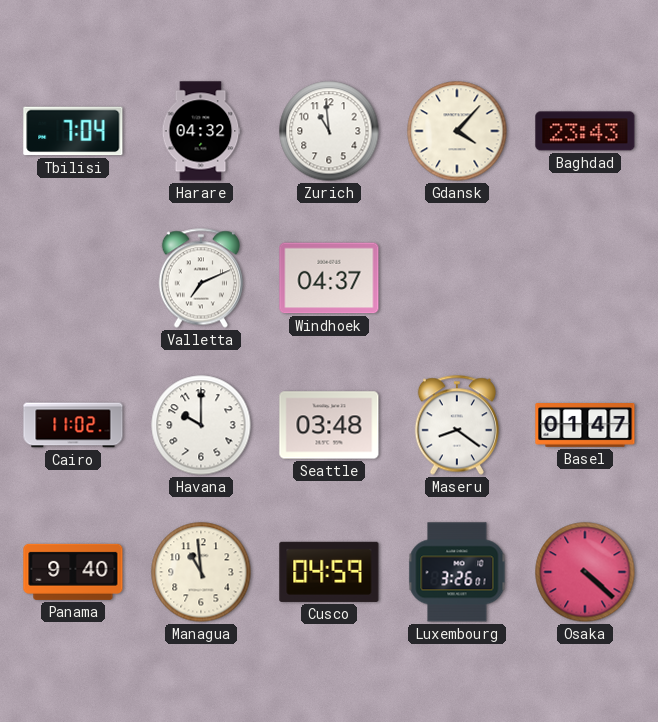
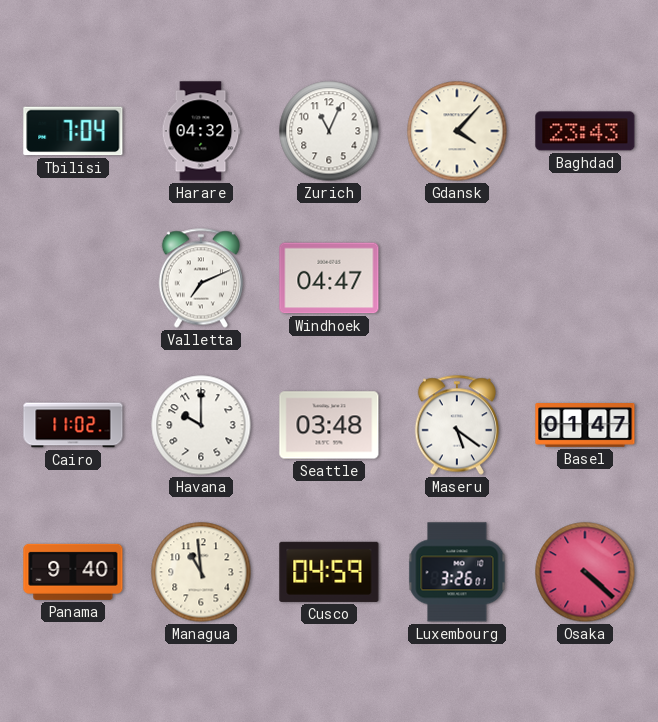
Zurich: 10:59 -> 11:04 (329, 131)
Windhoek: 04:37 -> 04:47 (329, 278)
Maseru: 8:21 -> 5:21 (457, 425)
